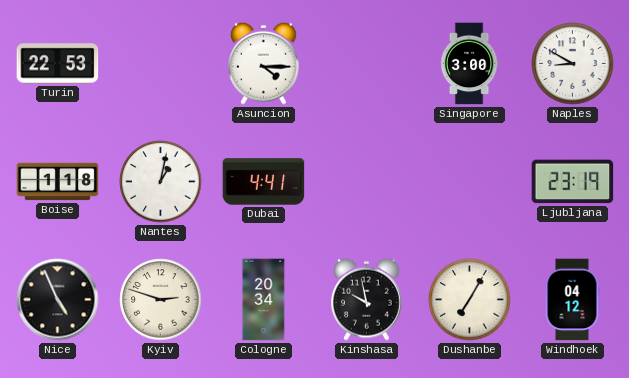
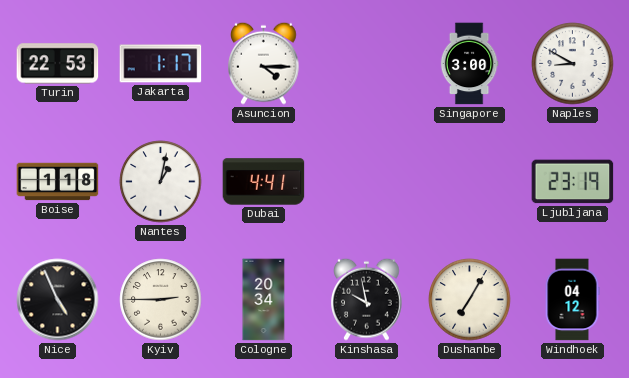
Jakarta: none -> 1:17 (161, 64)
Kyiv: 2:48 -> 2:45 (161, 300)
